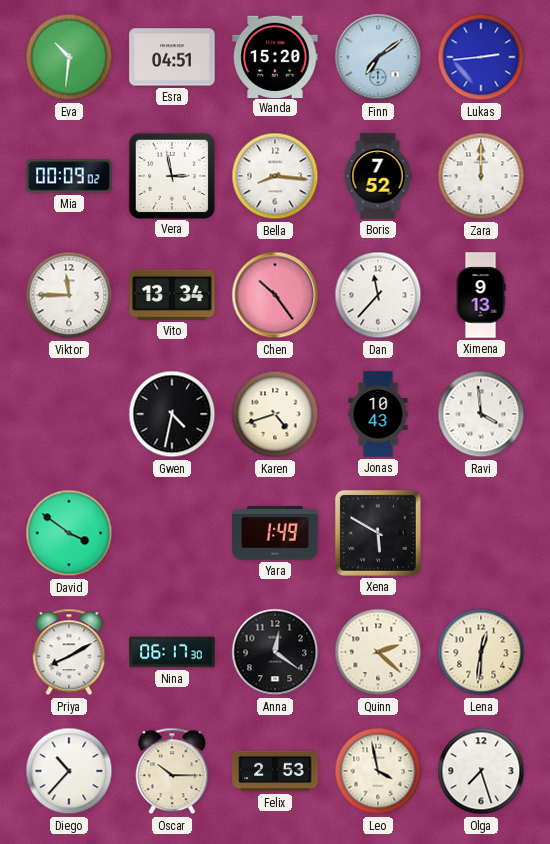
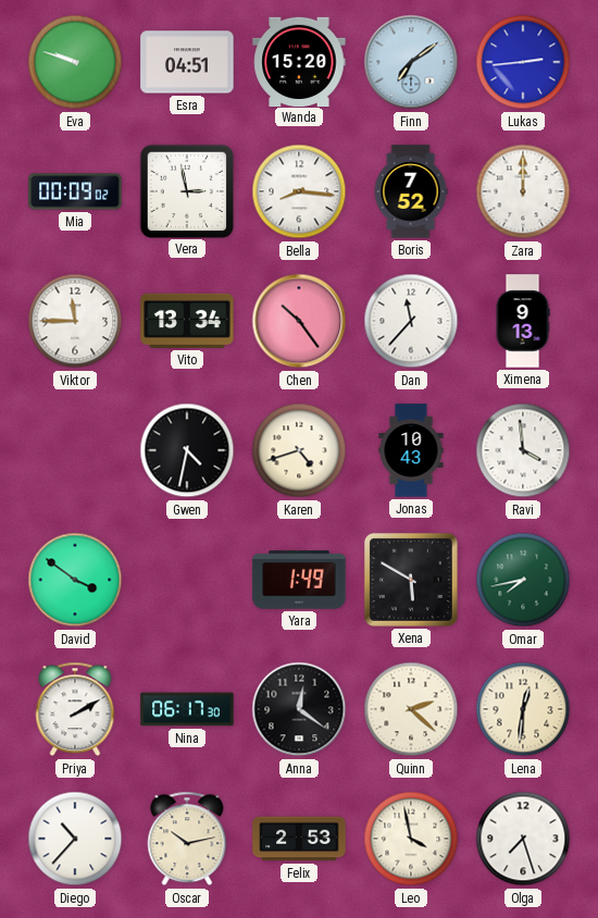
Eva: 10:31 -> 9:48 (75, 62)
Omar: none -> 7:43 (523, 580)
Priya: 8:10 -> 2:10 (75, 709)
Oscar: 10:15 -> 10:13 (187, 839)
